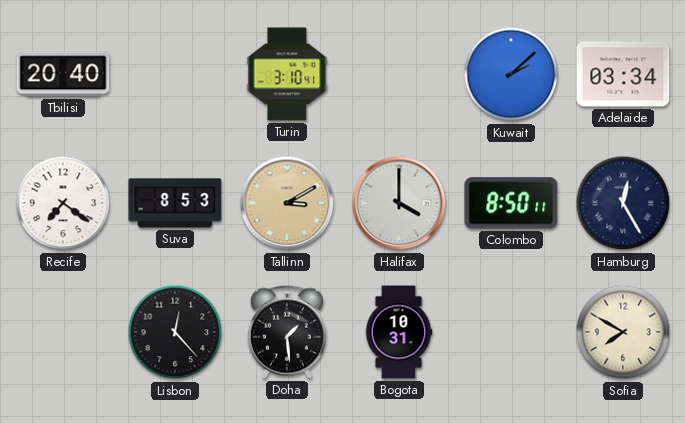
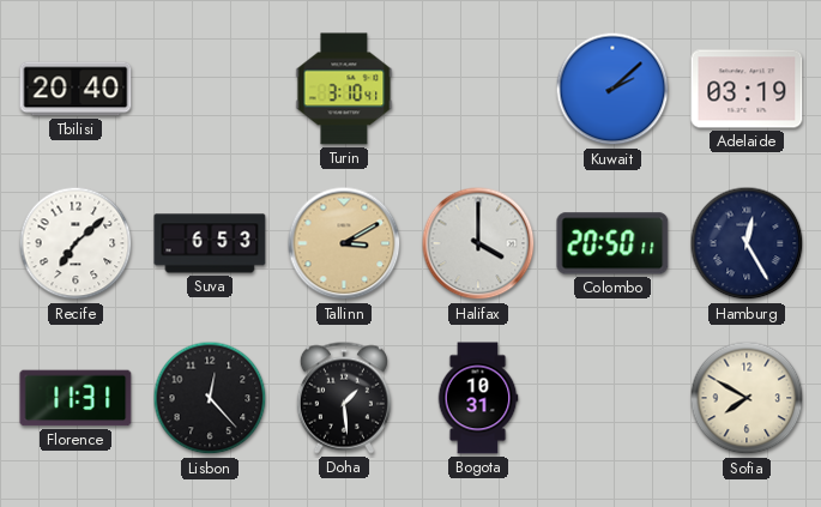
Adelaide: 03:34 -> 03:19 (747, 89)
Recife: 7:21 -> 7:08 (76, 243)
Suva: 8:53 -> 6:53 (210, 243)
Colombo: 8:50 -> 20:50 (612, 243)
Florence: none -> 11:31 (76, 398)
